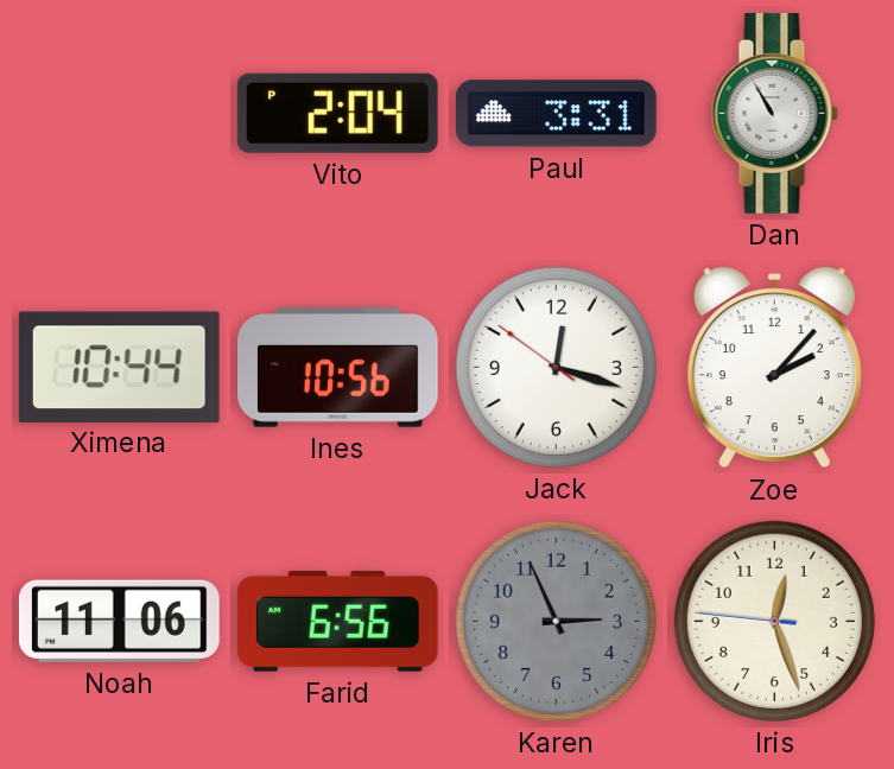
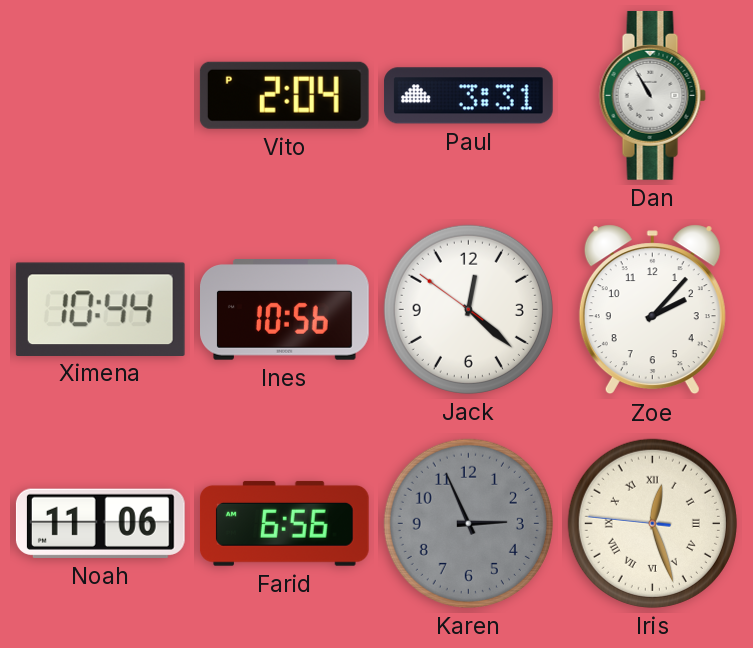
Jack: 12:17 -> 12:21 (468, 309)
Iris numerals: Arabic -> Roman (652, 523)
